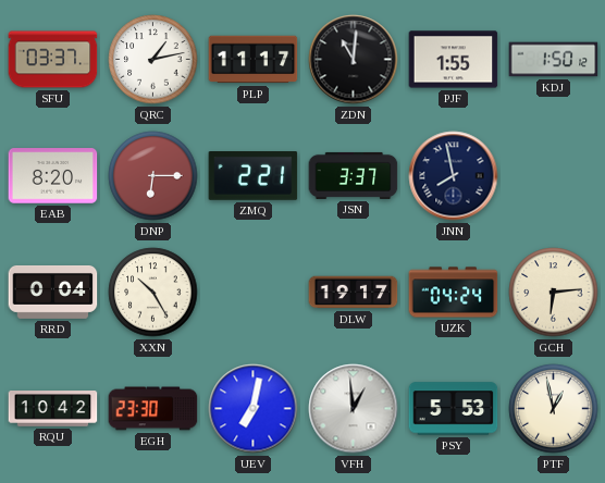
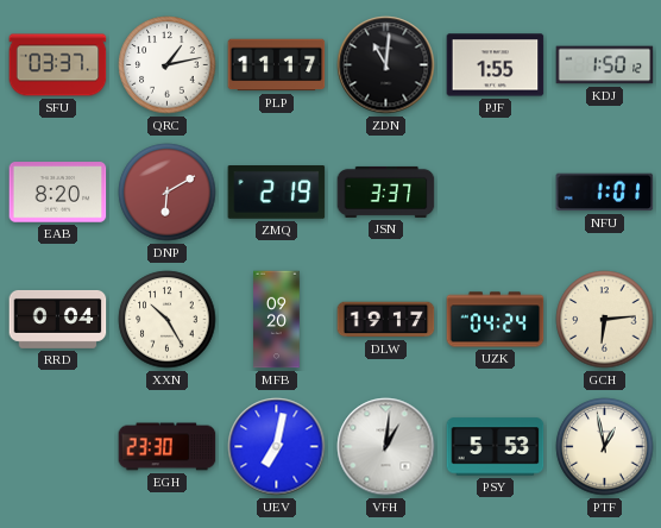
DNP: 6:15 -> 6:10 (168, 193)
ZMQ: 2:21 -> 2:19 (277, 193)
JNN: 7:58 -> none (454, 176)
NFU: none -> 1:01 (605, 193)
MFB: none -> 09:20 (277, 320)
RQU: 10:42 -> none (53, 409)
VFH: 12:59 -> 1:01 (386, 447)
